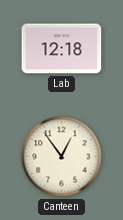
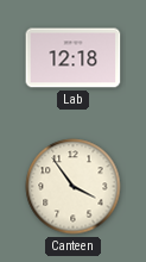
Canteen: 12:54 -> 3:54 (74, 187)
